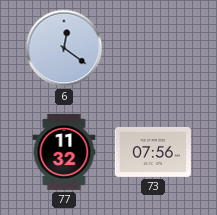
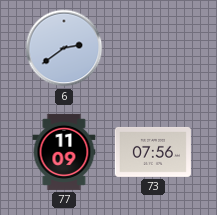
6: 12:21 -> 2:39 (64, 48)
77: 11:32 -> 11:09 (64, 152)
